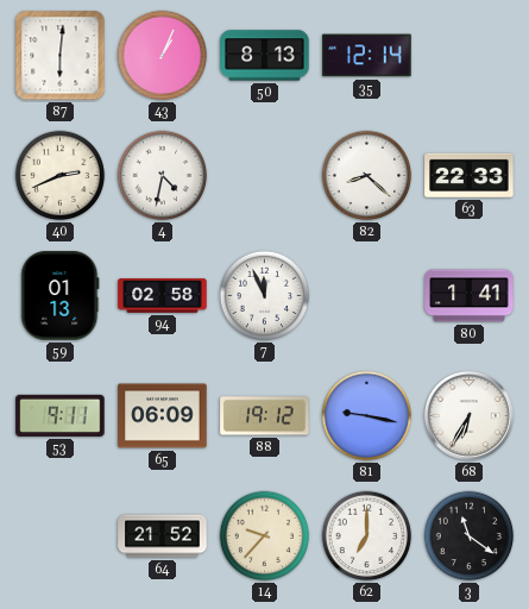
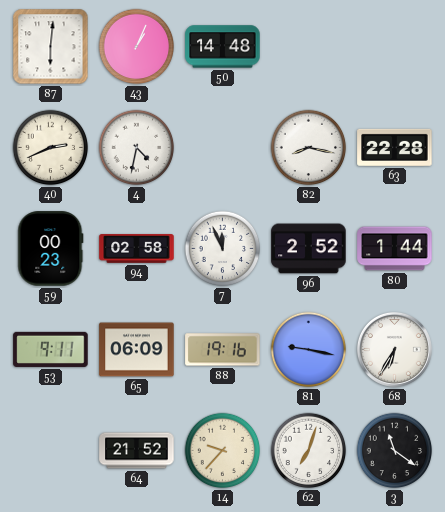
50: 8:13 -> 14:48 (223, 47)
35: 12:14 -> none (367, 56)
82: 8:22 -> 8:17 (309, 148)
63: 22:33 -> 22:28 (395, 147)
59: 01:13 -> 00:23 (51, 249)
96: none -> 2:52 (309, 249)
80: 1:41 -> 1:44 (395, 249)
88: 19:12 -> 19:16 (223, 350)
62: 7:00 -> 7:03 (309, 451)
